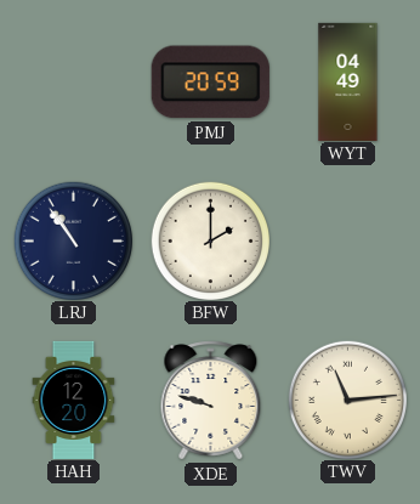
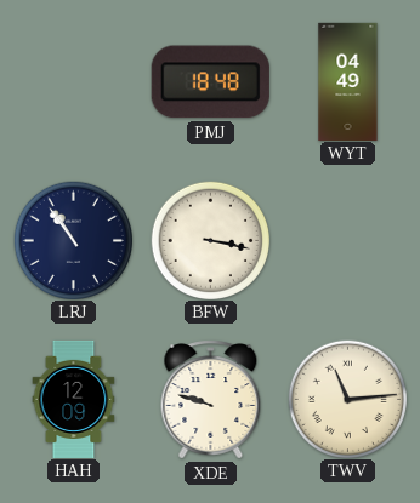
PMJ: 20:59 -> 18:48 (210, 82)
BFW: 2:00 -> 3:17 (210, 240)
HAH: 12:20 -> 12:09 (74, 399)
